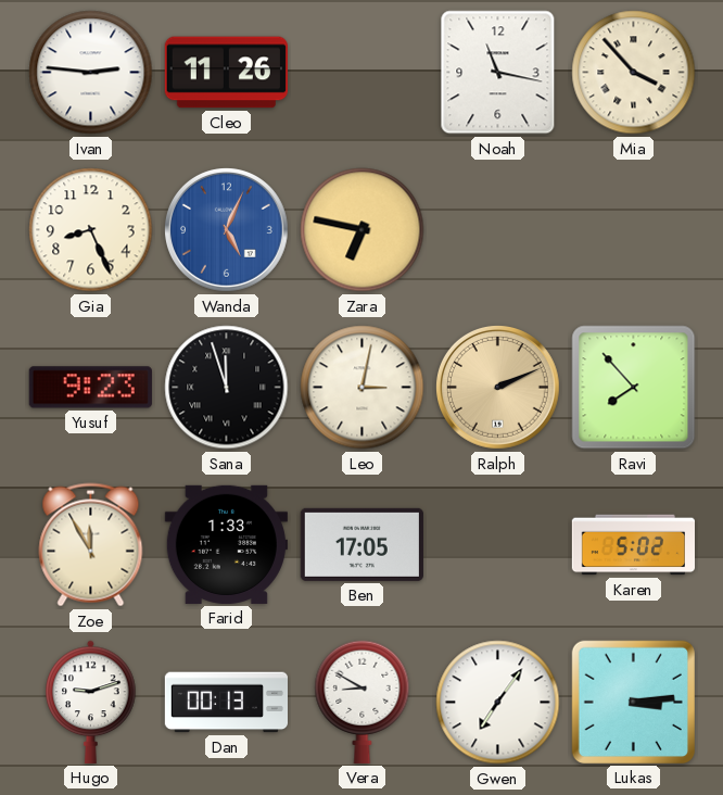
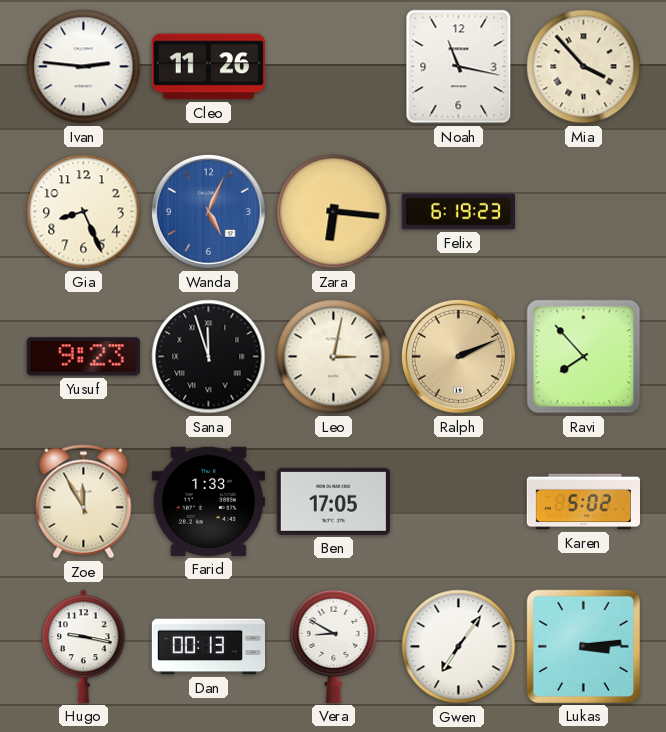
Zara: 6:47 -> 6:16 (334, 212)
Felix: none -> 6:19 (458, 212)
Hugo: 9:12 -> 9:17 (84, 646)
